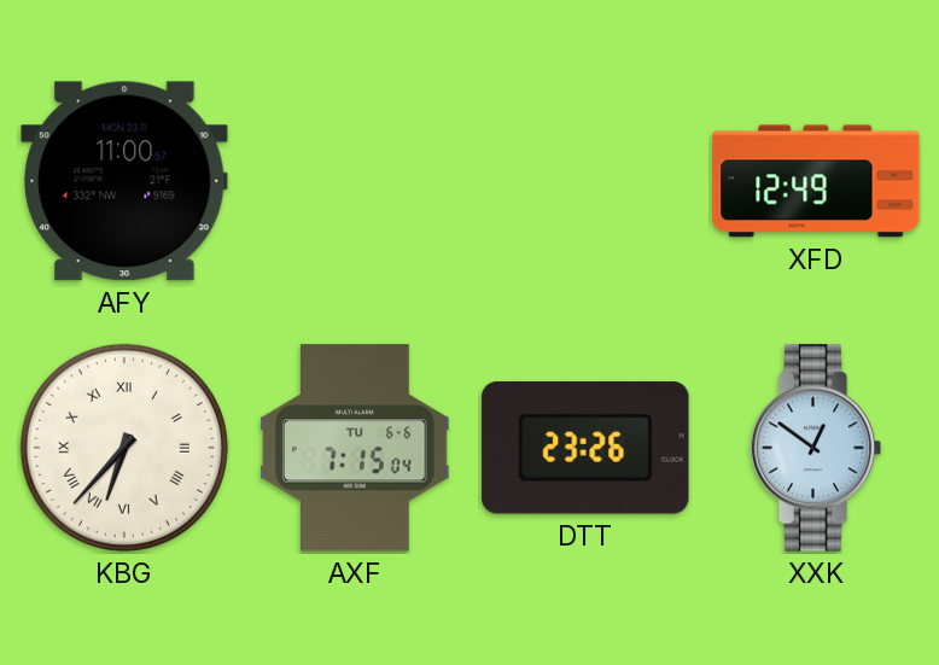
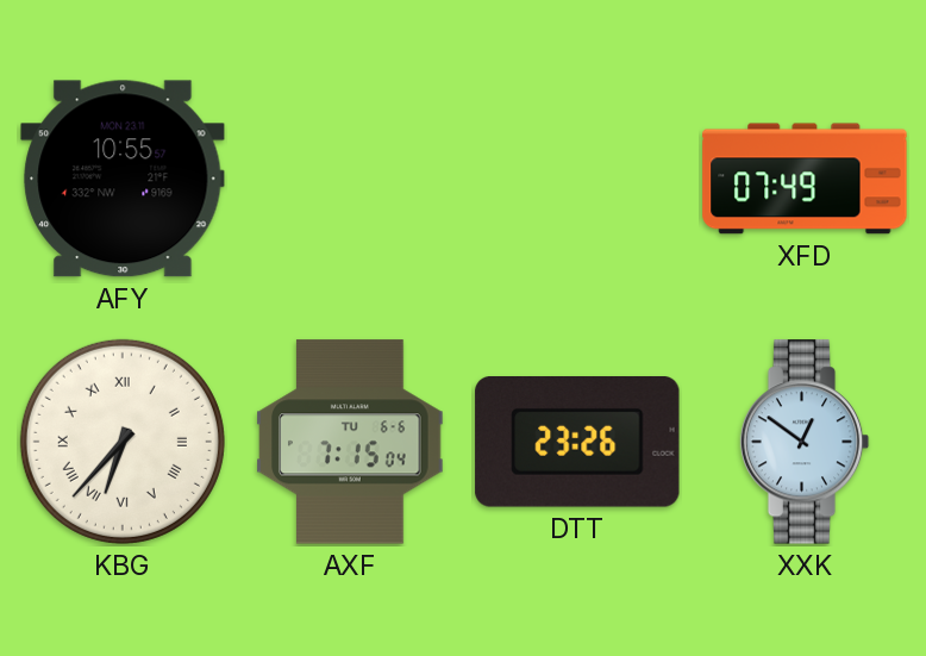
AFY: 11:00 -> 10:55 (123, 179)
XFD: 12:49 -> 07:49 (805, 179)
